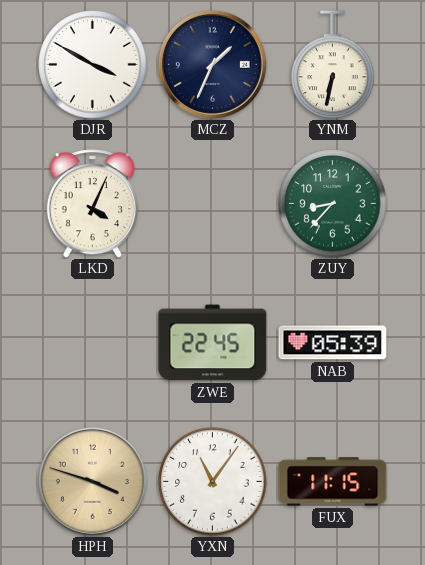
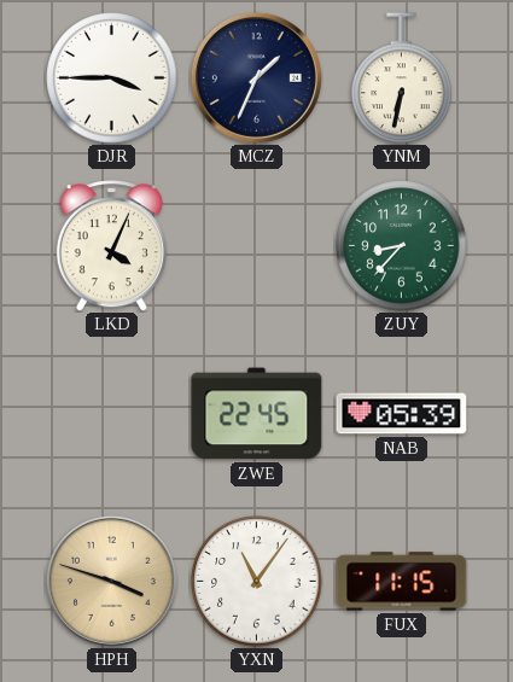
DJR: 3:50 -> 3:45 (112, 78)
